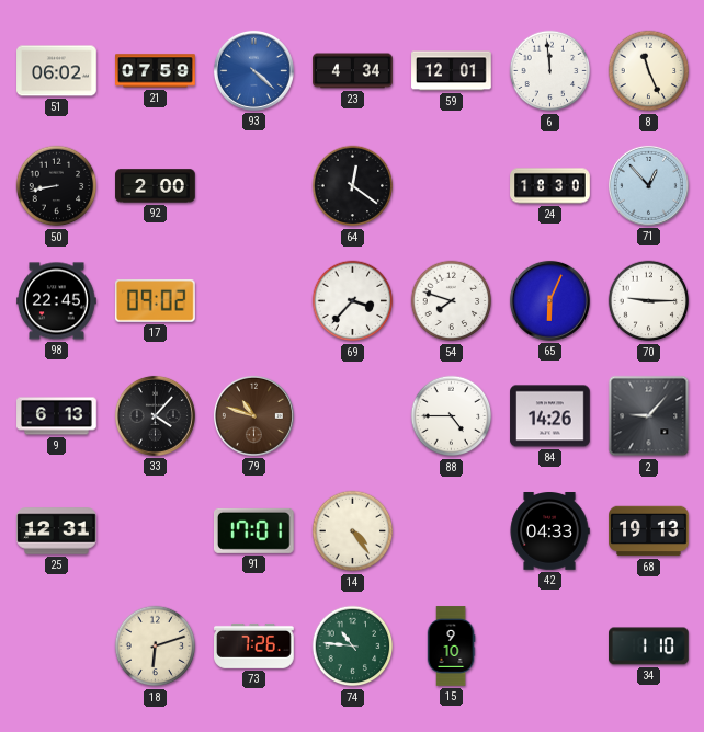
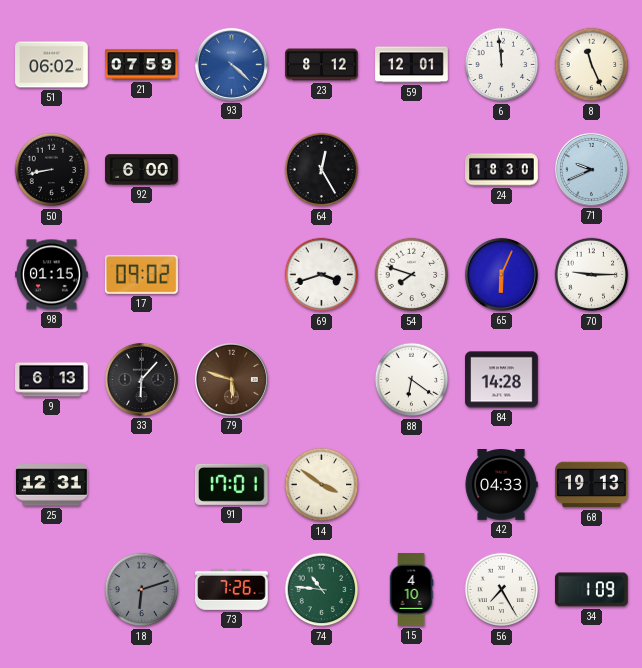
23: 4:34 -> 8:12 (322, 65)
92: 2:00 -> 6:00 (142, 170)
64: 12:21 -> 12:25 (322, 170)
71: 12:53 -> 9:41 (591, 169)
98: 22:45 -> 01:15 (52, 275)
69: 3:37 -> 3:42 (322, 275)
33: 4:07 -> 6:07 (141, 379)
79: 10:48 -> 5:48 (231, 379)
88: 4:45 -> 6:21 (412, 380)
84: 14:26 -> 14:28 (502, 380)
2: 9:07 -> none (649, 416)
14: 4:24 -> 3:51 (322, 485)
18 dial: cream -> grey (142, 590)
15: 9:10 -> 4:10 (411, 590)
56: none -> 7:25 (502, 590)
34: 1:10 -> 1:09 (592, 590)
